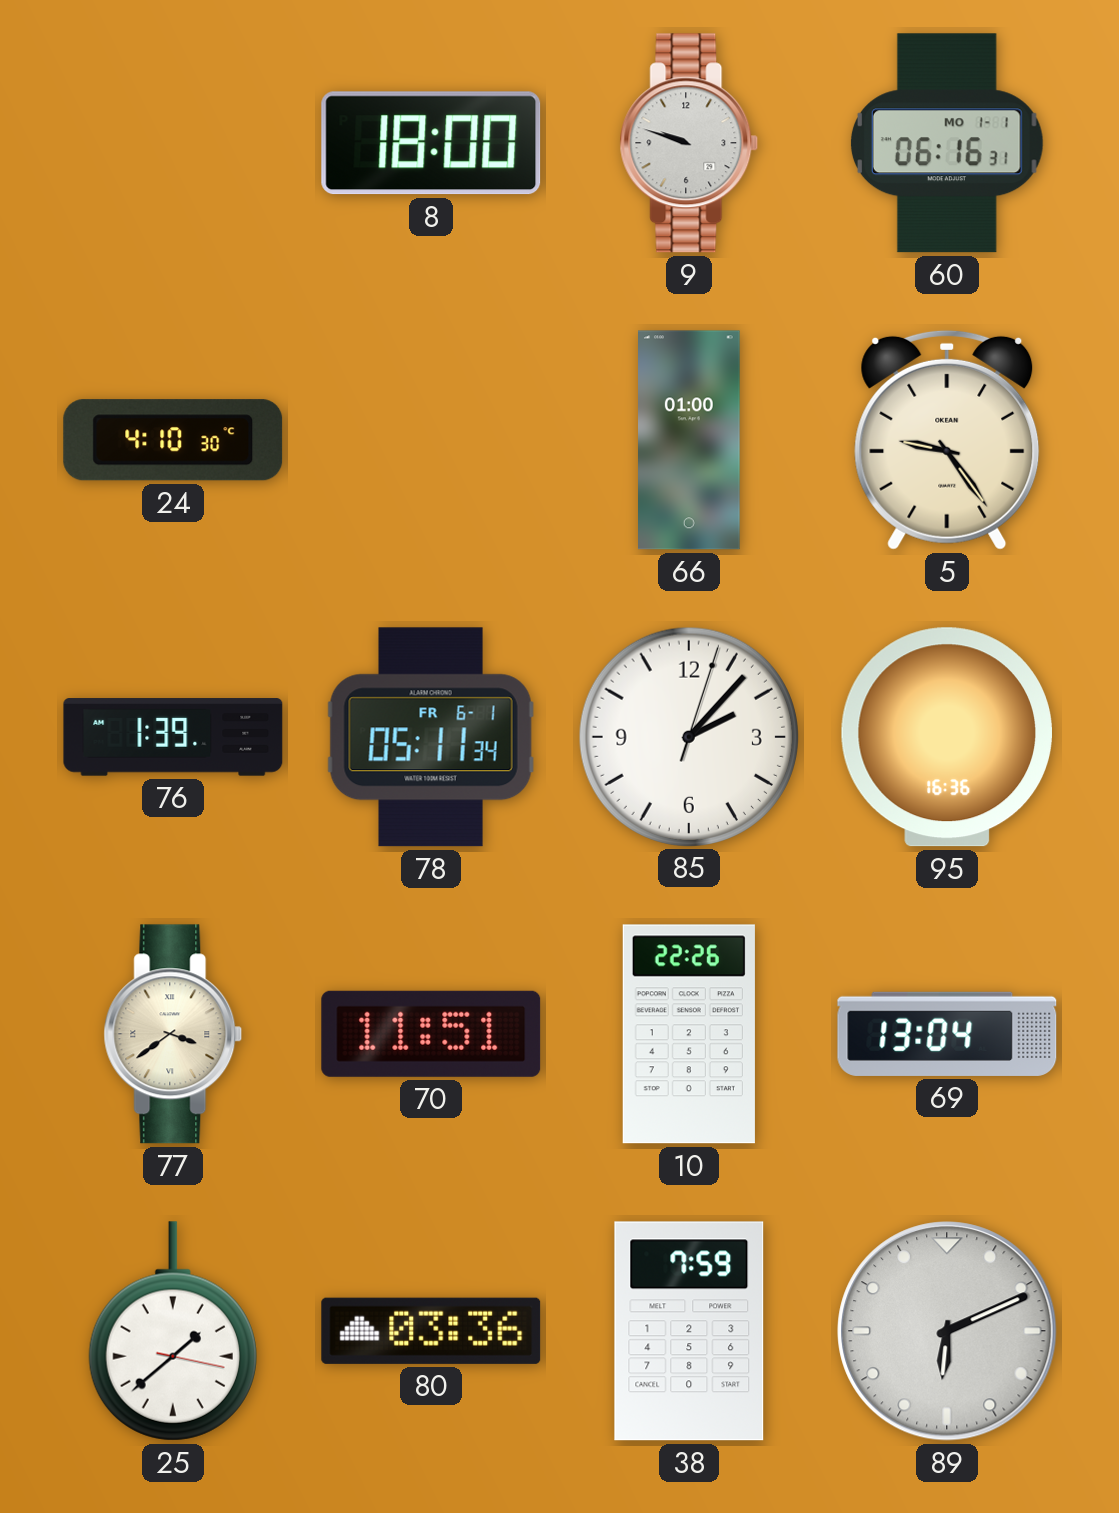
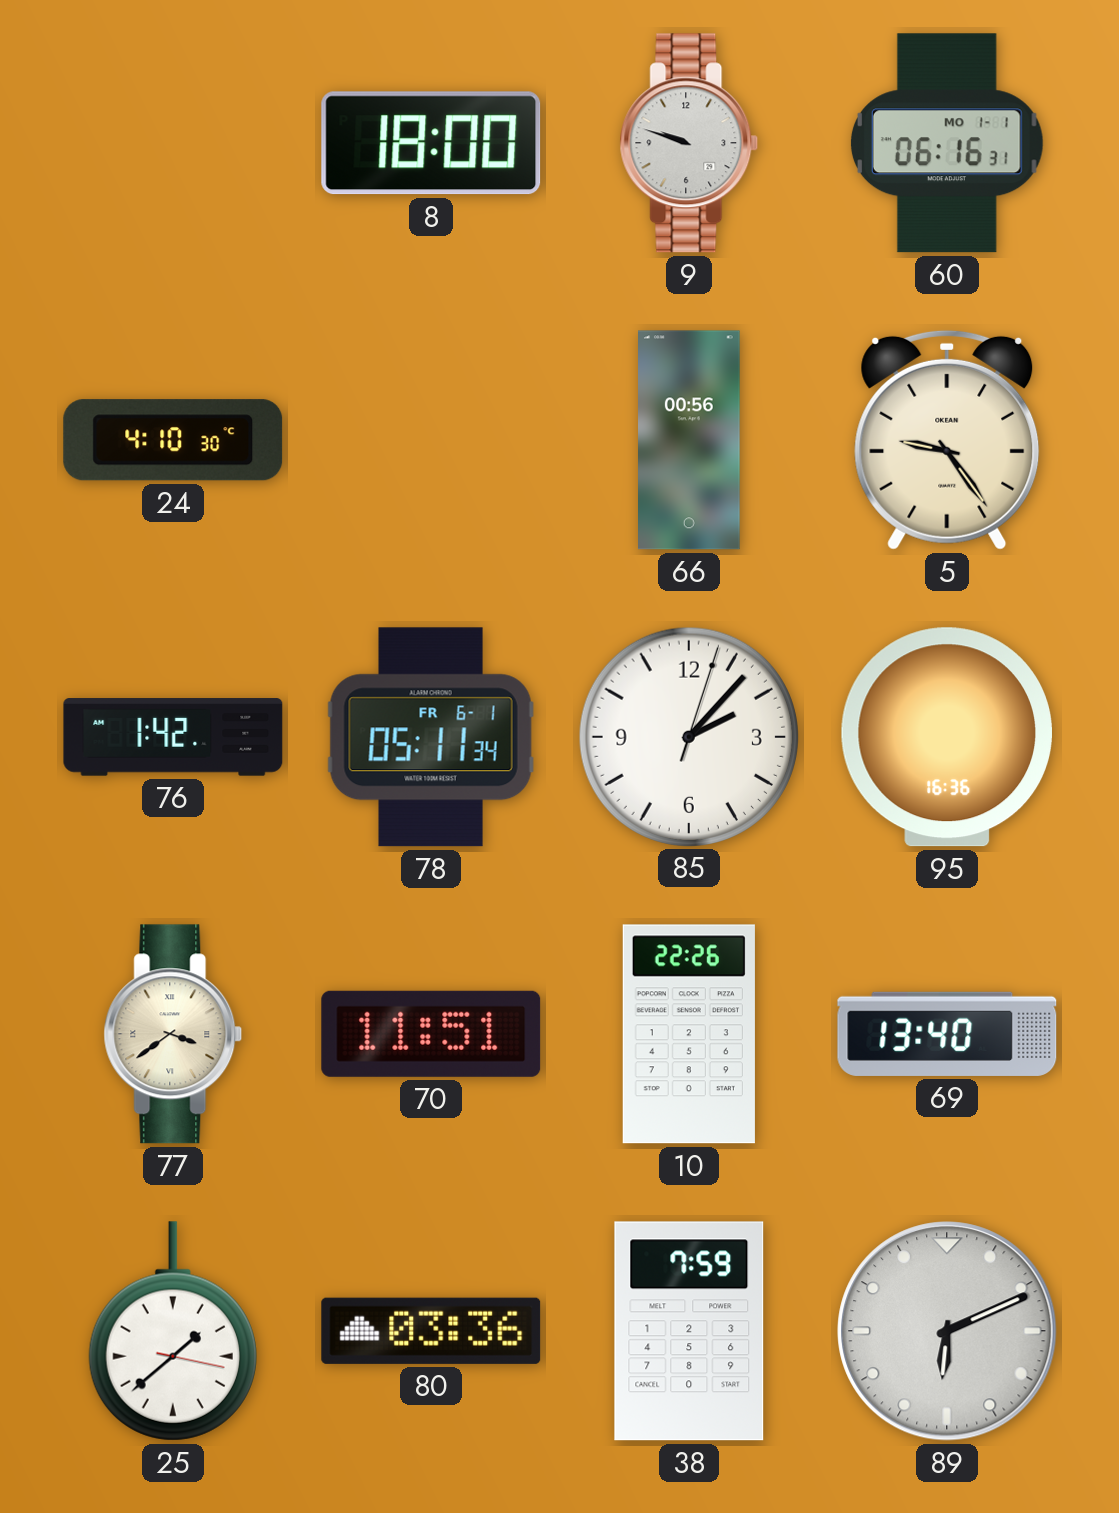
66: 01:00 -> 00:56 (689, 440)
76: 1:39 -> 1:42 (173, 737)
69: 13:04 -> 13:40 (947, 1034)
